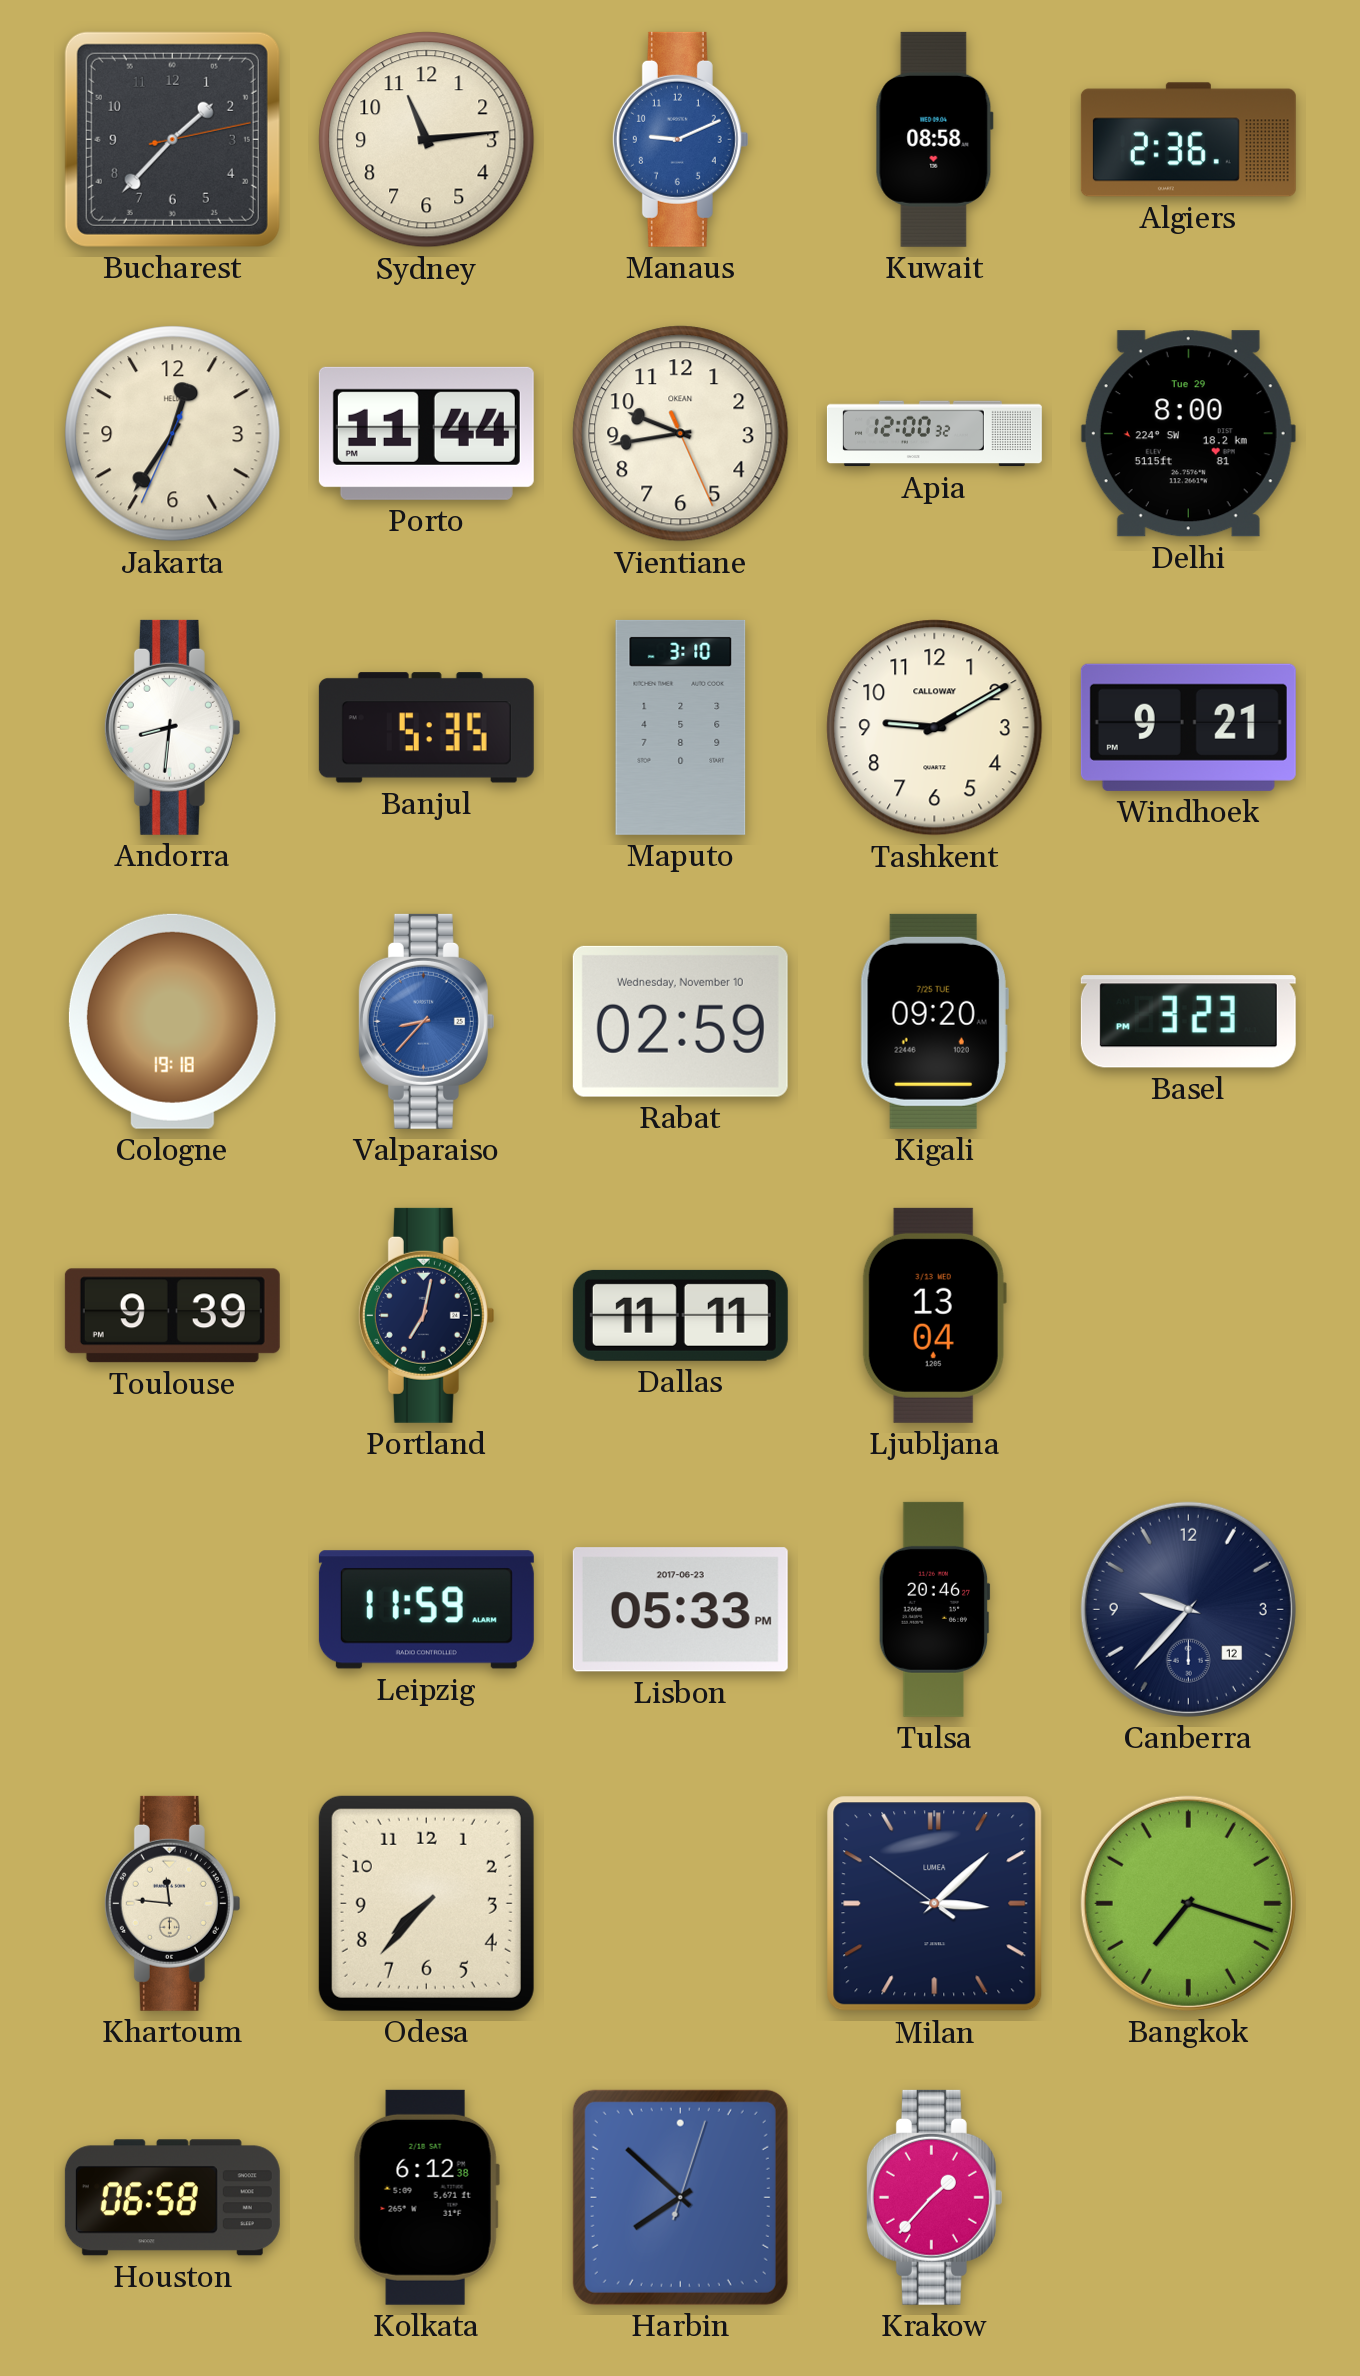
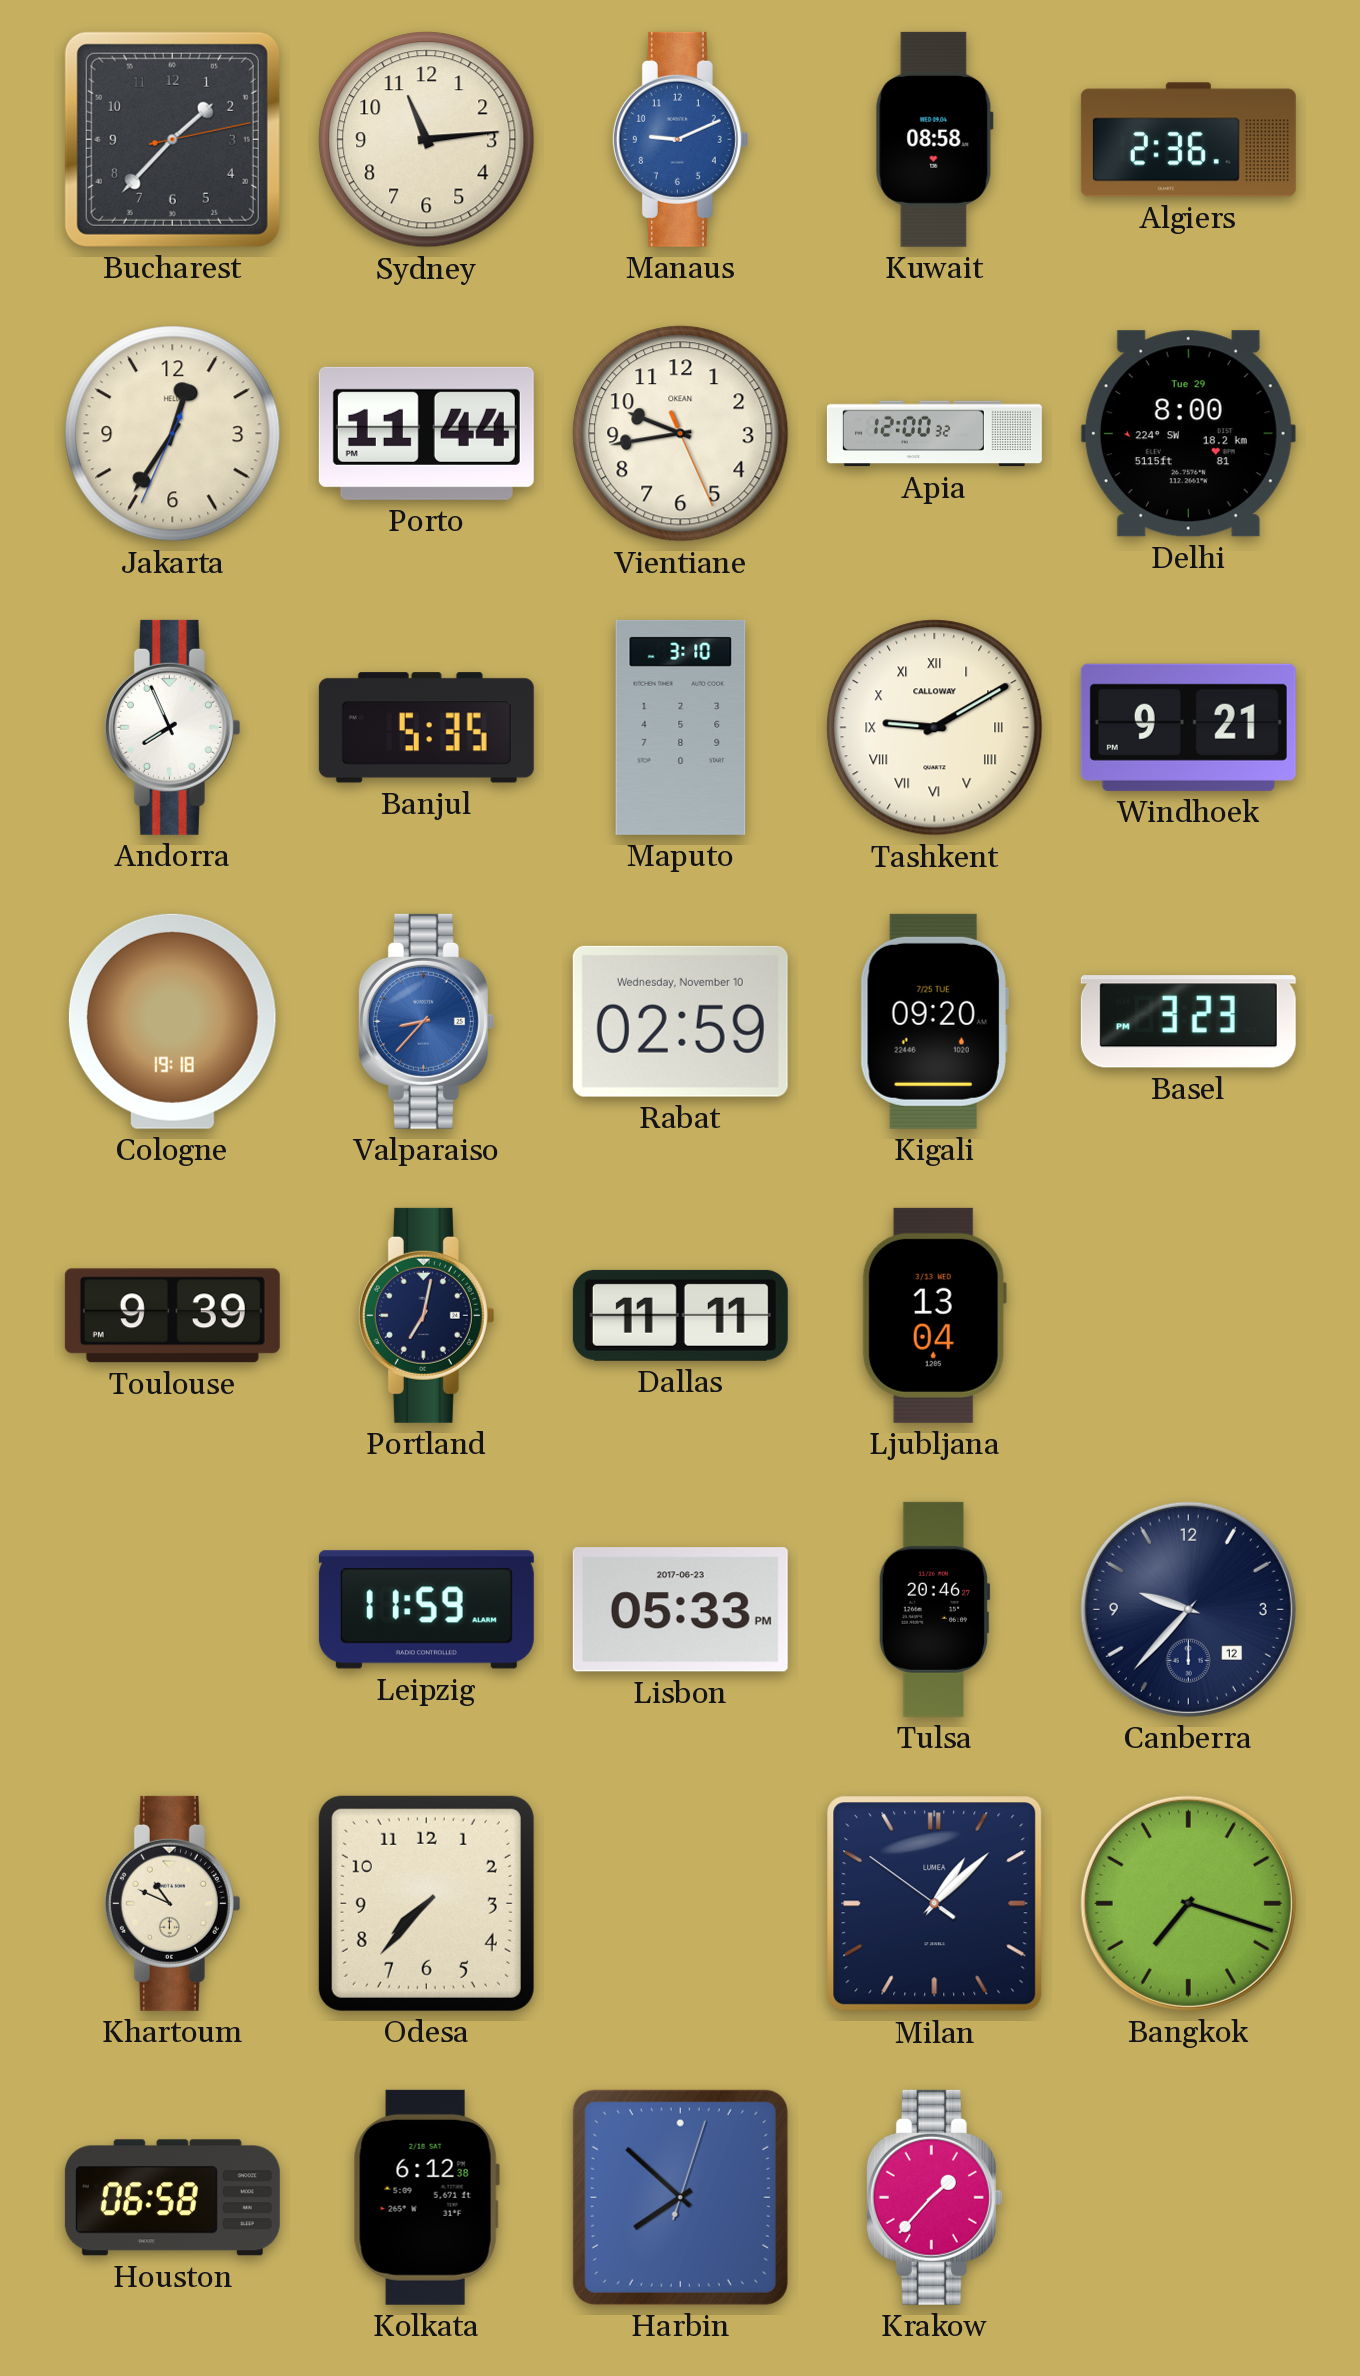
Andorra: 8:31 -> 7:56 (172, 727)
Tashkent numerals: Arabic -> Roman (935, 728)
Khartoum: 11:46 -> 10:49 (172, 1903)
Milan: 3:07 -> 1:07 (935, 1904)
